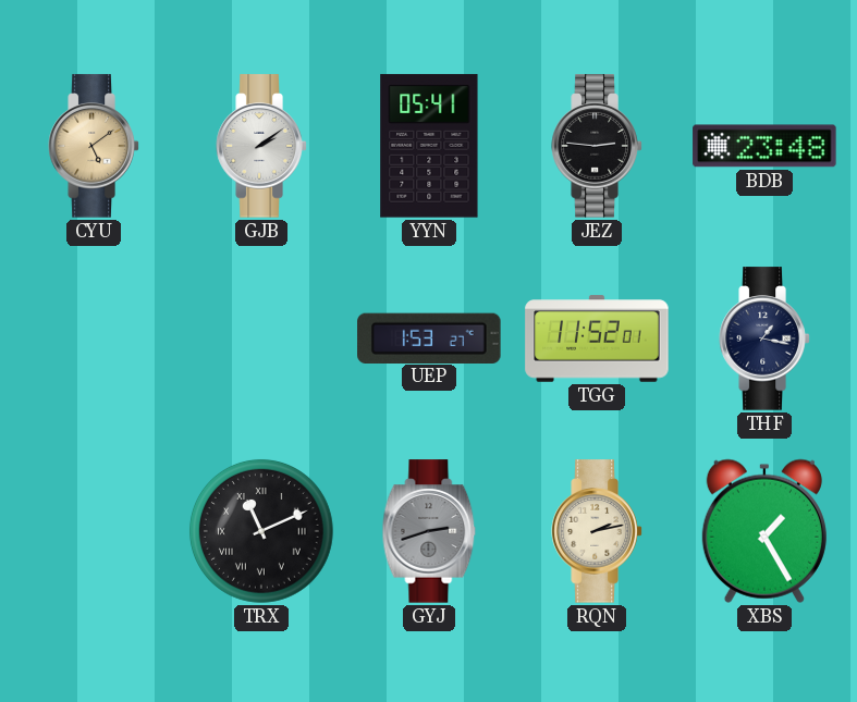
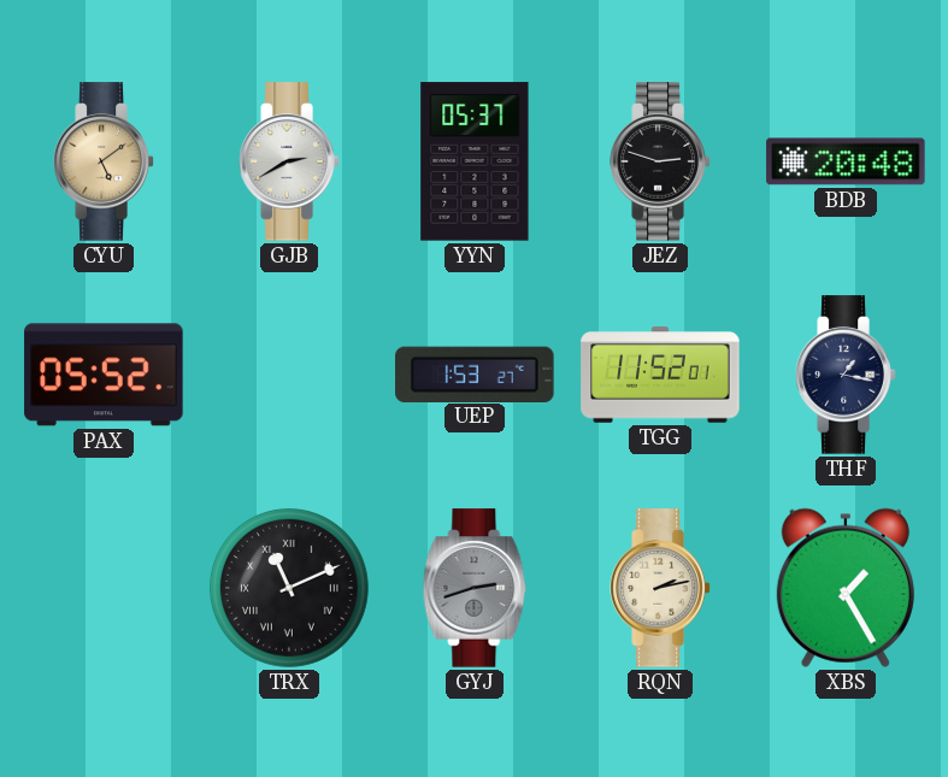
GJB: 2:09 -> 2:40 (289, 161)
YYN: 05:41 -> 05:37 (475, 161)
JEZ: 2:46 -> 2:48 (660, 161)
BDB: 23:48 -> 20:48 (846, 161)
PAX: none -> 05:52 (104, 375)
